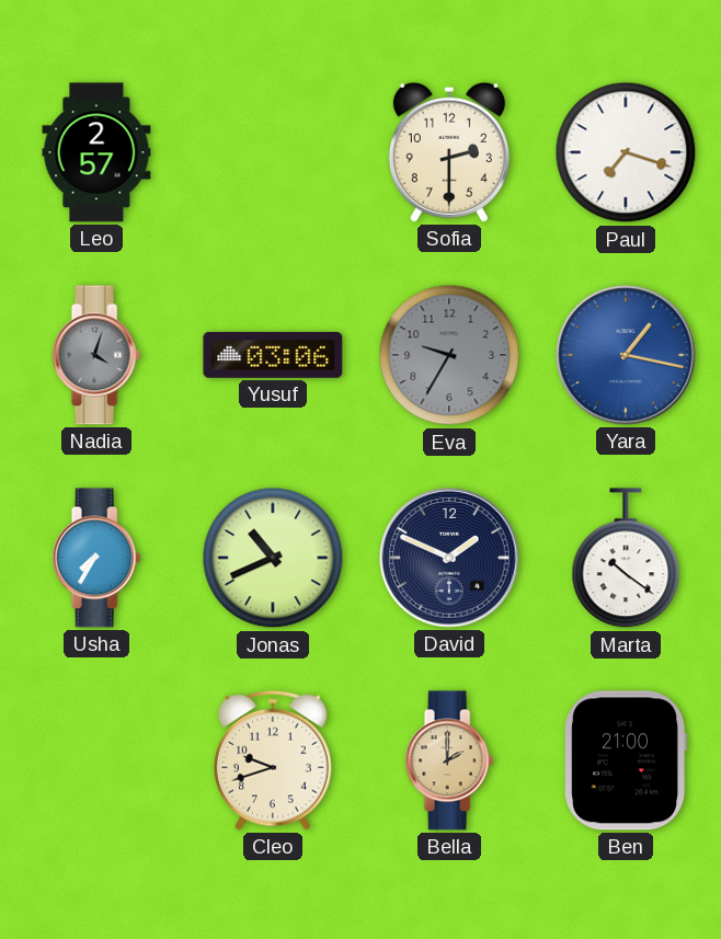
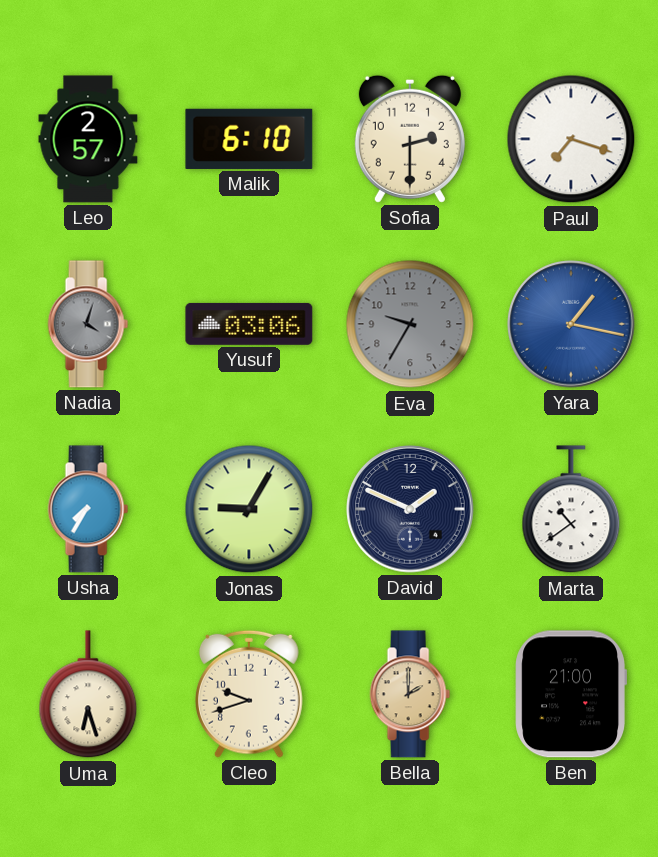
Malik: none -> 6:10 (249, 139)
Jonas: 10:41 -> 9:05 (249, 509)
Marta: 10:21 -> 10:39 (571, 510)
Uma: none -> 6:27 (88, 695)
